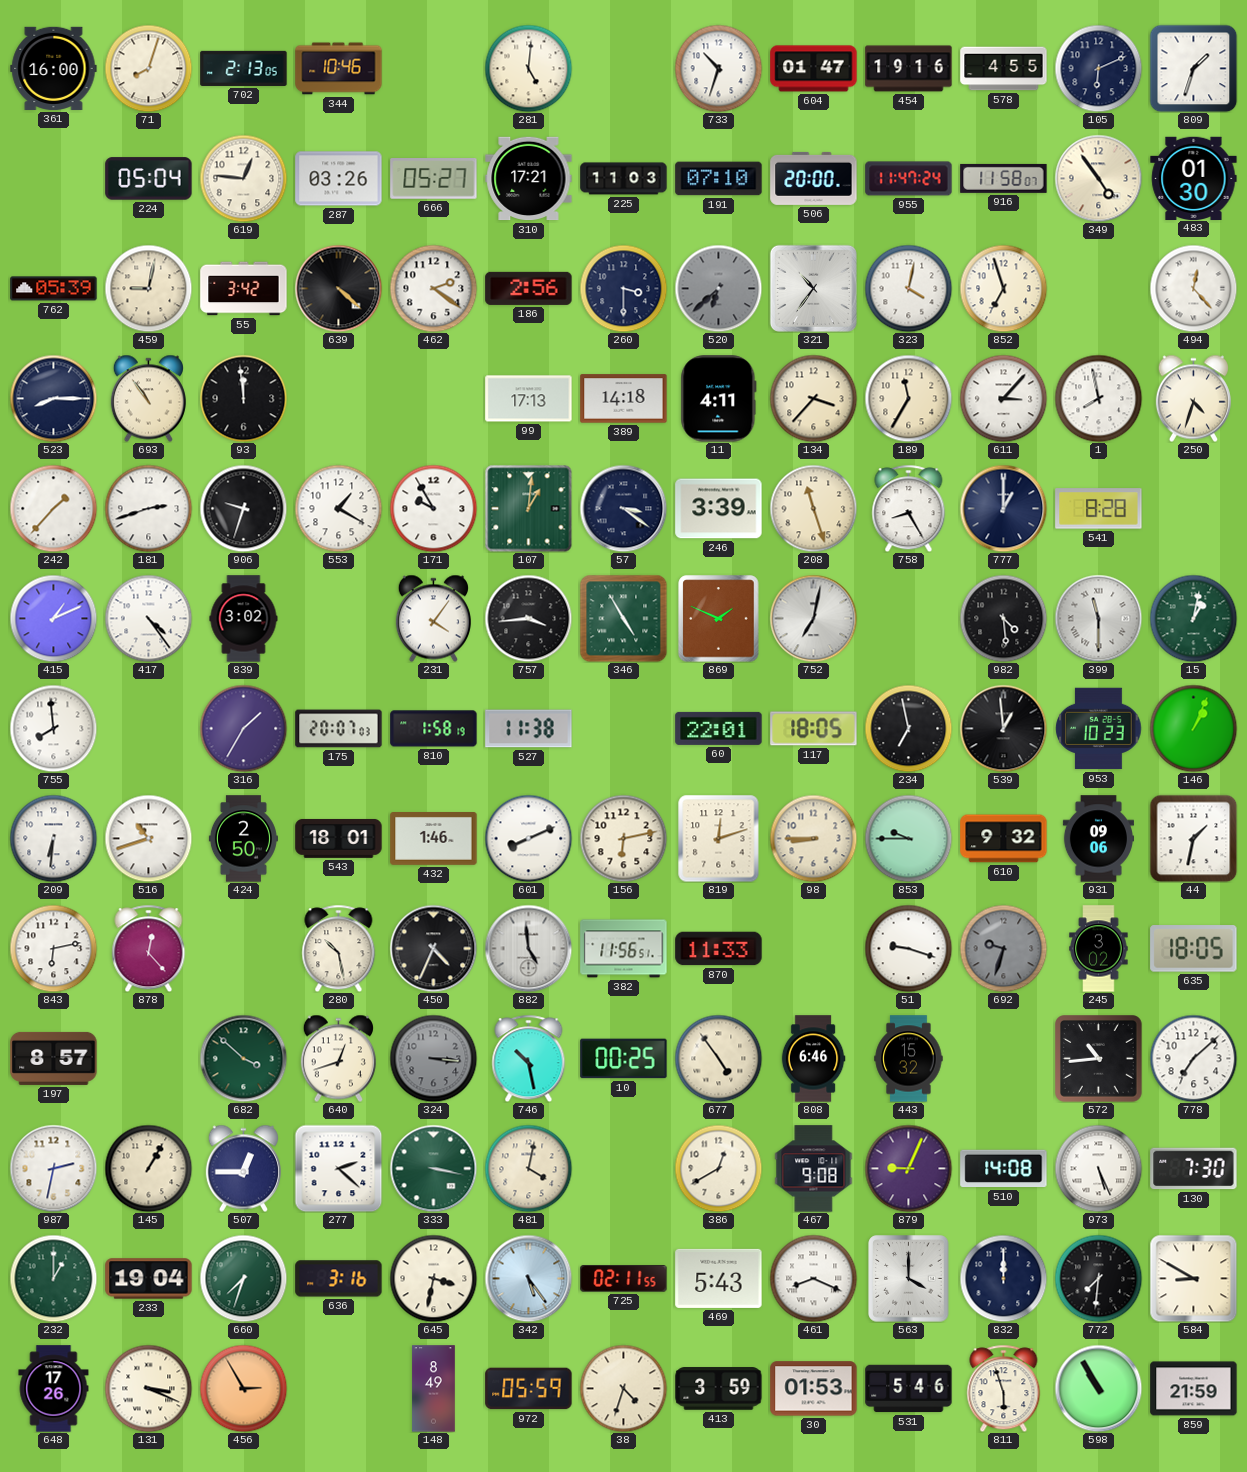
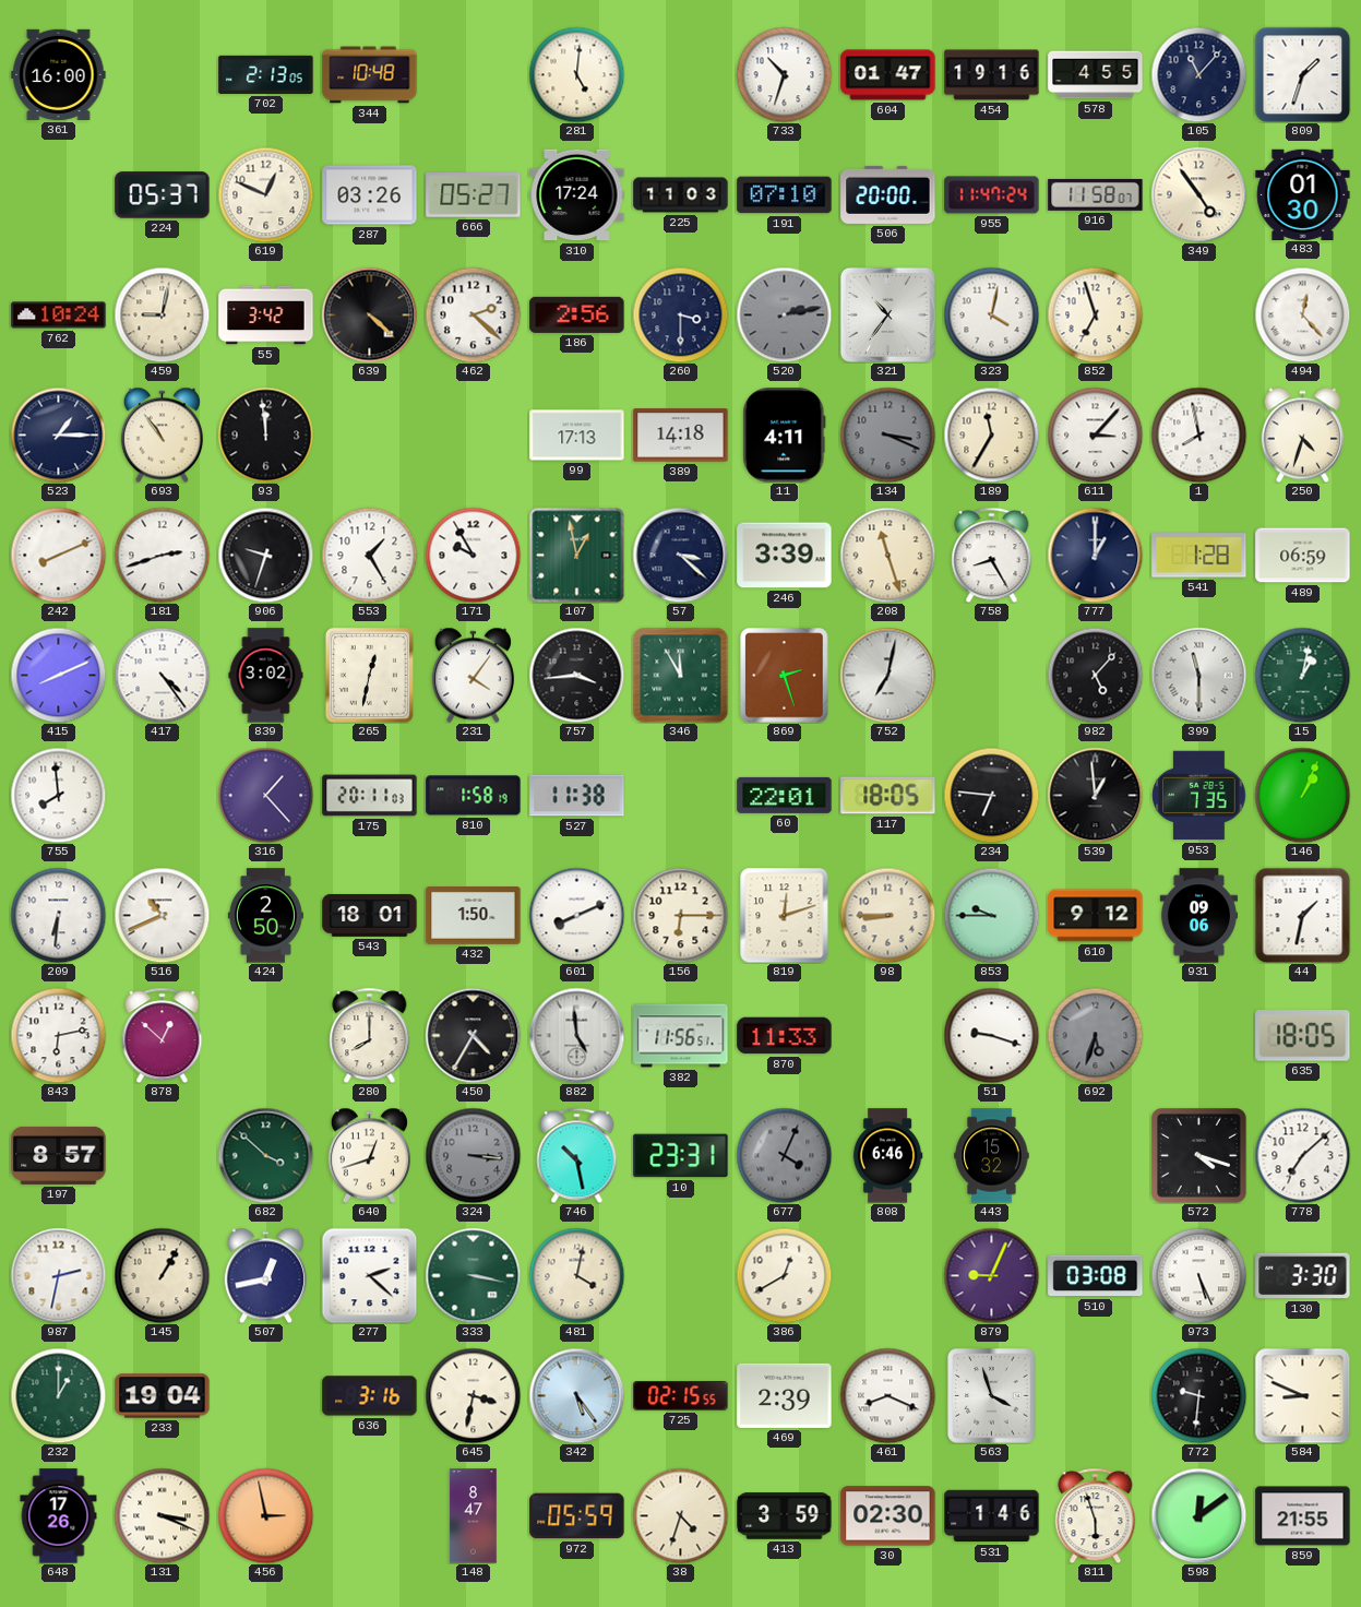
71: 8:03 -> none (148, 68)
344: 10:46 -> 10:48 (370, 75)
105: 6:11 -> 11:07 (1198, 74)
224: 05:04 -> 05:37 (163, 195)
619: 12:46 -> 12:49 (265, 194)
310: 17:21 -> 17:24 (577, 195)
762: 05:39 -> 10:24 (59, 316)
462: 2:21 -> 2:22 (473, 314)
520: 6:38 -> 2:13 (784, 314)
523: 8:15 -> 1:15 (58, 435)
134: 3:37 -> 3:19 (887, 435)
134 dial: cream -> grey (887, 435)
242: 1:37 -> 8:11 (58, 555)
553: 1:20 -> 1:25 (369, 555)
107: 1:01 -> 12:58 (576, 555)
57: 3:21 -> 3:22 (680, 555)
541: 8:28 -> 1:28 (1199, 556)
489: none -> 06:59 (1303, 556)
415: 1:11 -> 8:11 (58, 675)
265: none -> 12:32 (369, 675)
346: 4:55 -> 11:55 (680, 675)
869: 1:49 -> 2:27 (785, 676)
982: 4:29 -> 5:07 (1095, 675)
316: 1:35 -> 1:23 (265, 795)
175: 20:07 -> 20:11 (370, 796)
234: 6:58 -> 6:46 (991, 795)
953: 10:23 -> 7:35 (1199, 796)
516: 10:42 -> 10:41 (162, 915)
432: 1:46 -> 1:50 (474, 916)
156: 6:13 -> 6:15 (680, 915)
610: 9:32 -> 9:12 (1096, 916)
878: 12:23 -> 12:52 (163, 1035)
280: 10:28 -> 8:00 (370, 1035)
450: 4:34 -> 4:35 (473, 1035)
692: 9:33 -> 5:33 (1095, 1035)
245: 3:02 -> none (1099, 949)
10: 00:25 -> 23:31 (681, 1156)
677: 4:54 -> 4:04 (784, 1155)
677 dial: cream -> grey (784, 1155)
572: 10:44 -> 4:18 (1199, 1156)
507: 12:45 -> 12:43 (265, 1275)
467: 9:08 -> none (814, 1169)
510: 14:08 -> 03:08 (1096, 1276)
130: 7:30 -> 3:30 (1303, 1276)
660: 7:33 -> none (243, 1278)
725: 02:11 -> 02:15 (681, 1396)
469: 5:43 -> 2:39 (785, 1395)
563: 4:00 -> 3:57 (992, 1396)
832: 12:00 -> none (1003, 1278)
772: 7:31 -> 9:31 (1198, 1395)
584: 8:50 -> 8:49 (1302, 1395)
456: 2:55 -> 2:58 (265, 1515)
148: 8:49 -> 8:47 (474, 1516)
30: 01:53 -> 02:30 (888, 1516)
531: 5:46 -> 1:46 (992, 1516)
598: 10:55 -> 12:09 (1198, 1515)
859: 21:59 -> 21:55 (1303, 1516)
